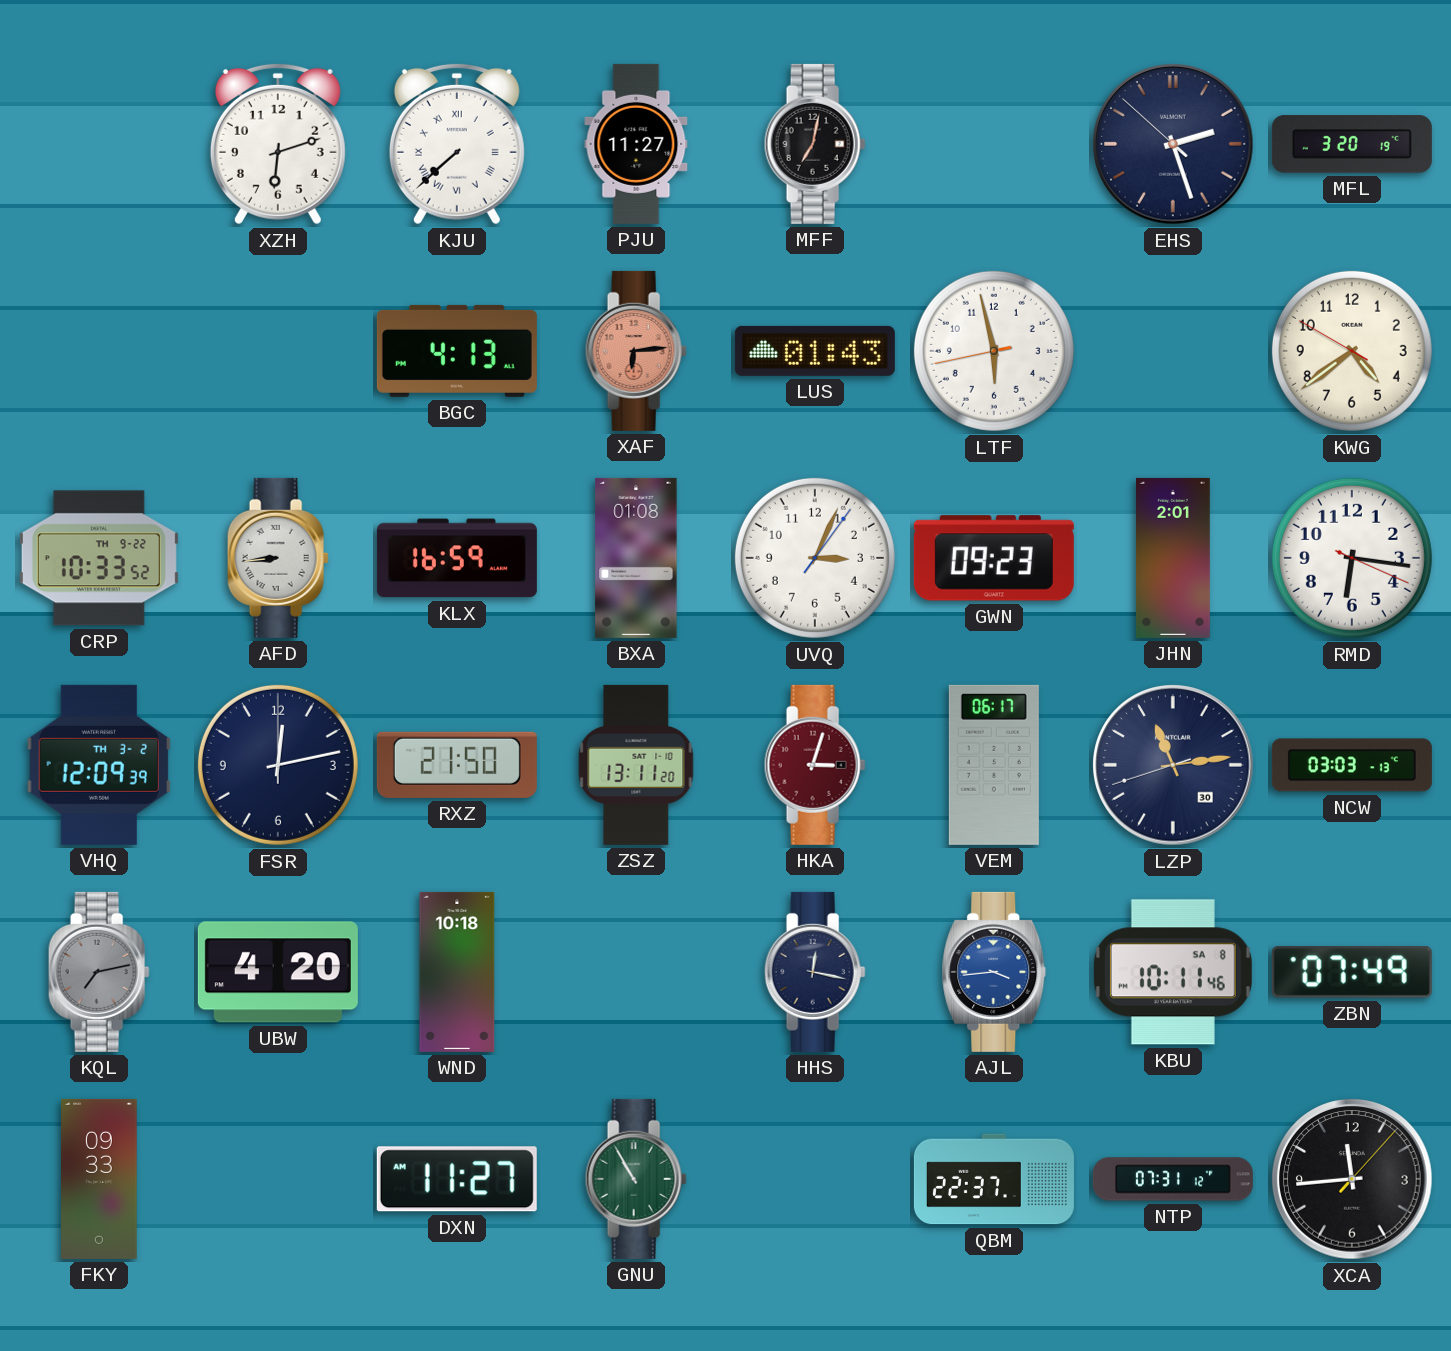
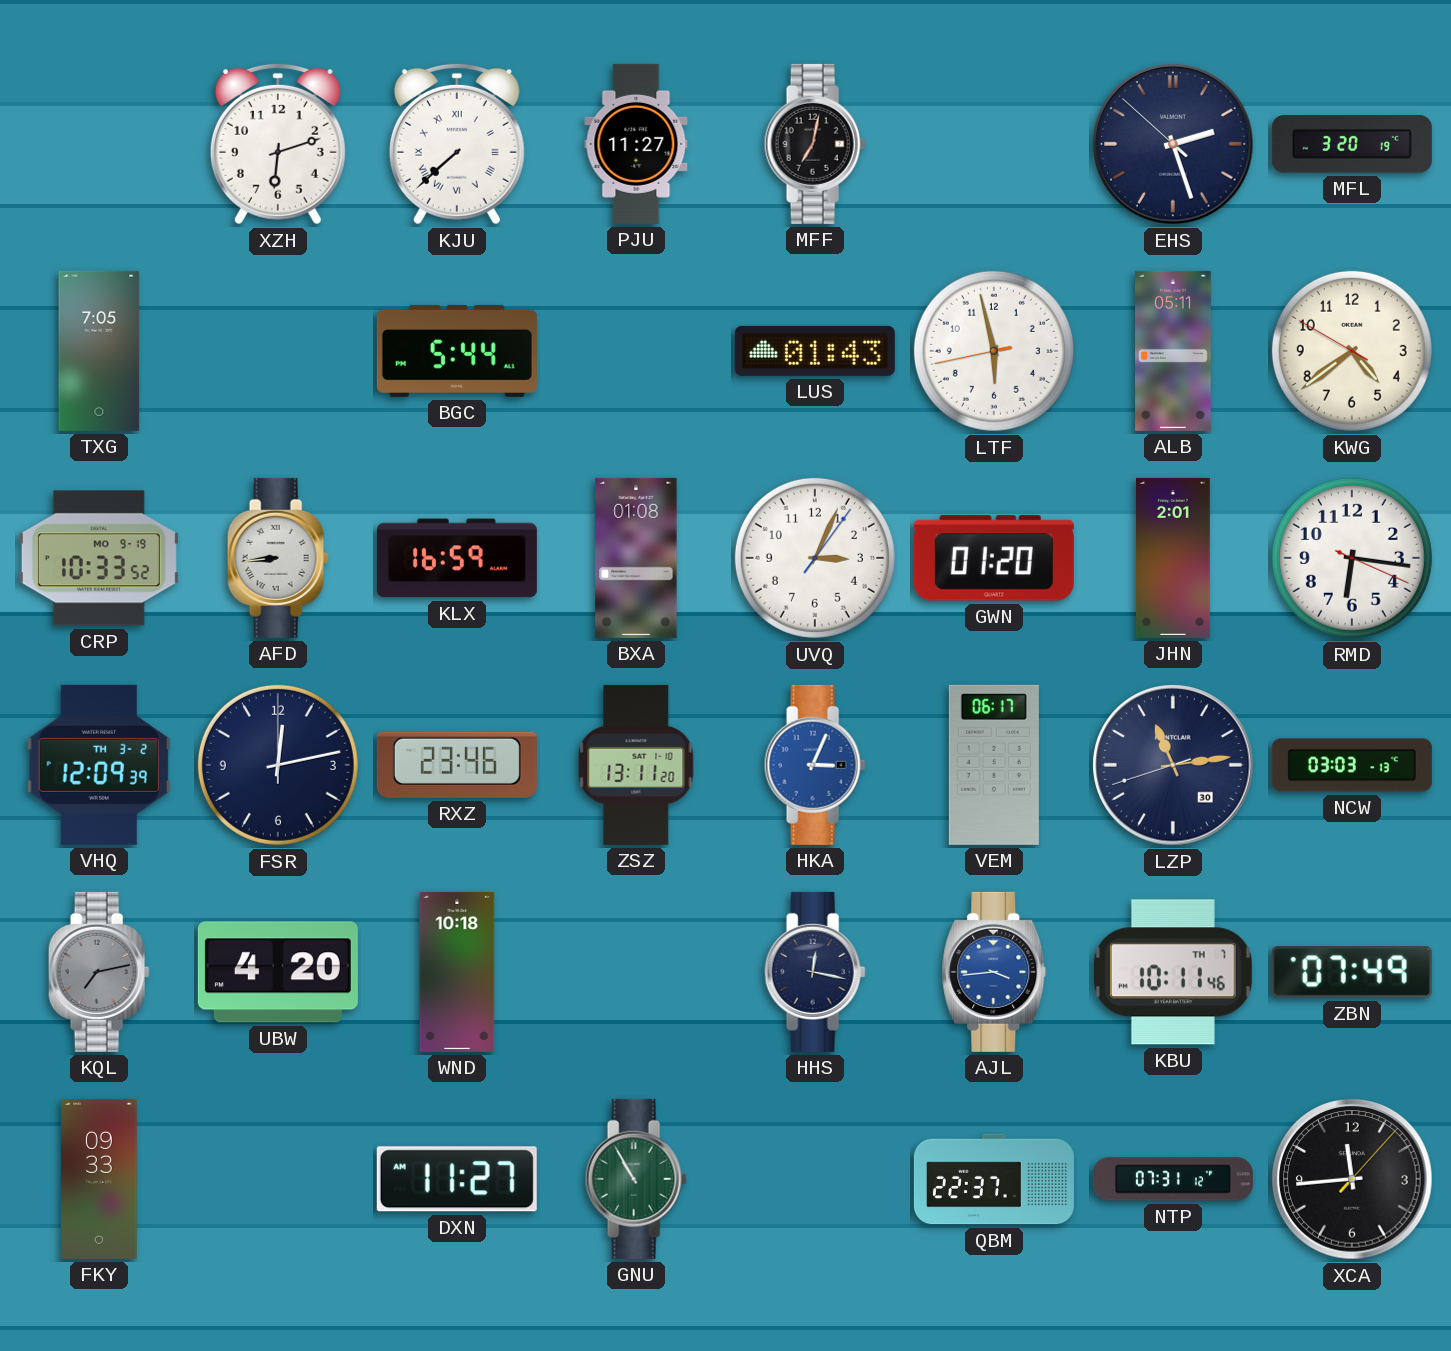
TXG: none -> 7:05 (99, 351)
BGC: 4:13 -> 5:44 (457, 351)
XAF: 6:14 -> none (636, 351)
ALB: none -> 05:11 (1173, 351)
CRP date: TH 9-22 -> MO 9-19 (99, 558)
GWN: 09:23 -> 01:20 (994, 558)
RXZ: 21:50 -> 23:46 (457, 765)
HKA: 3:03 -> 3:04 (815, 765)
HKA dial: burgundy -> blue (815, 765)
KBU date: SA 8 -> TH 7 (1173, 972)
